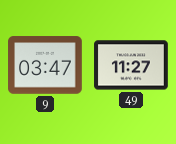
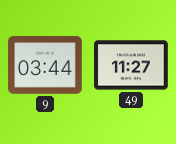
9: 03:47 -> 03:44 (45, 65)
